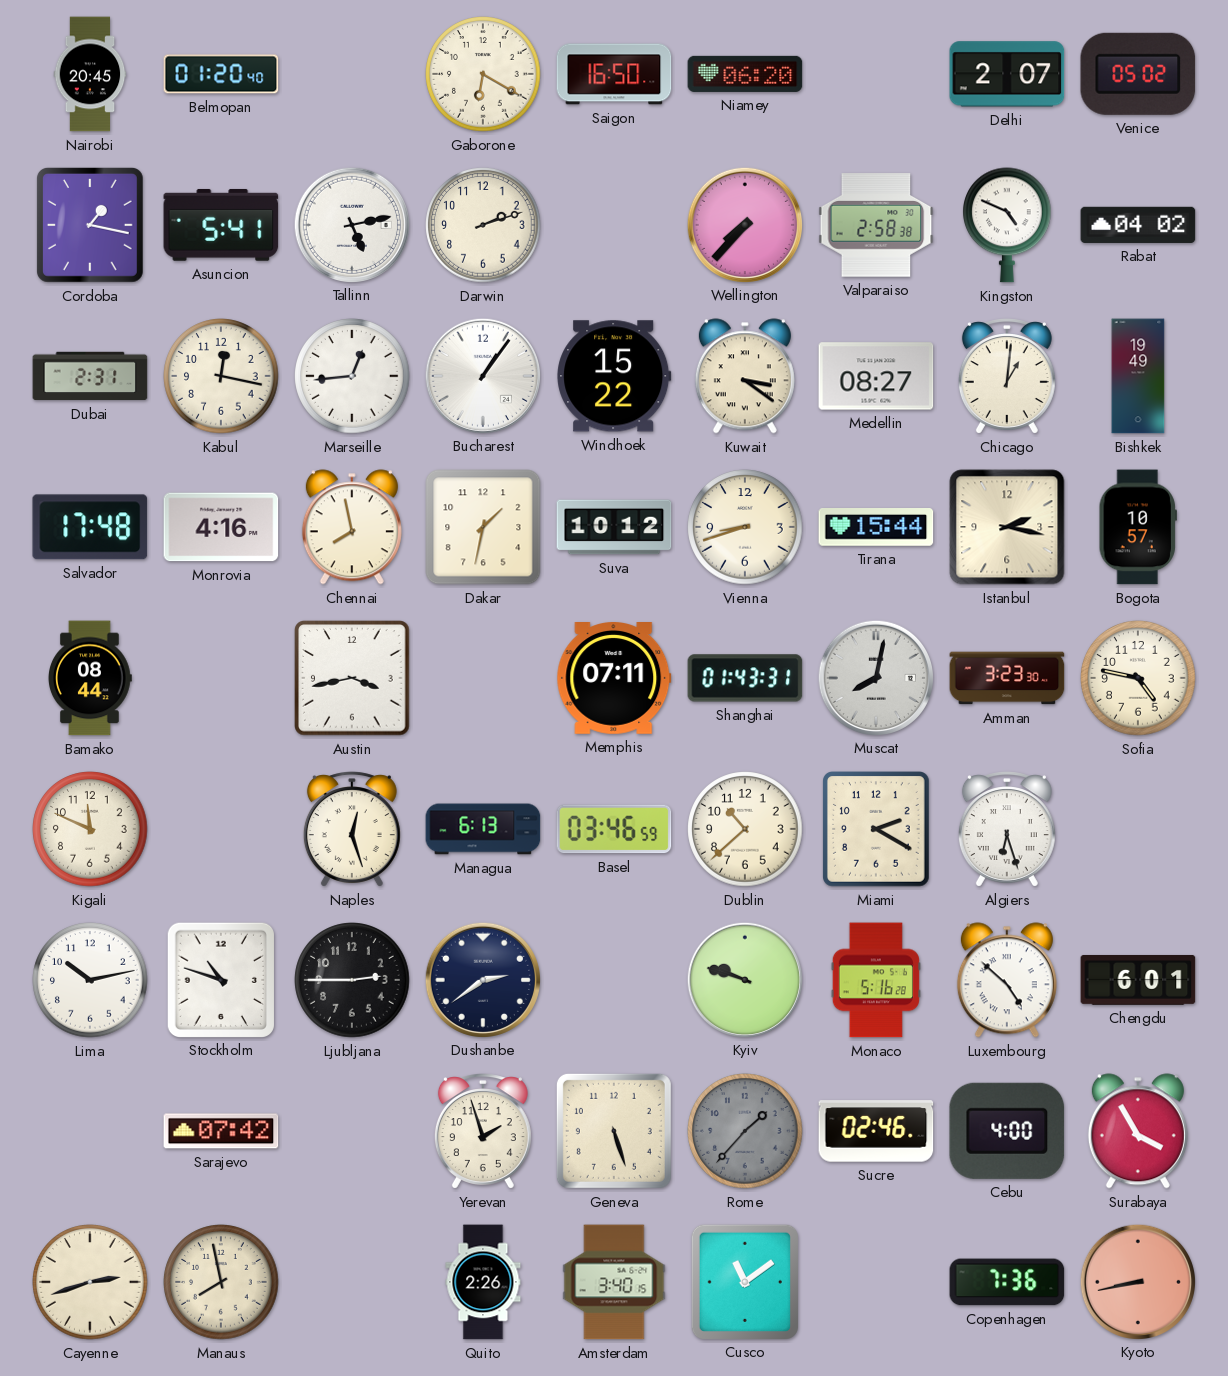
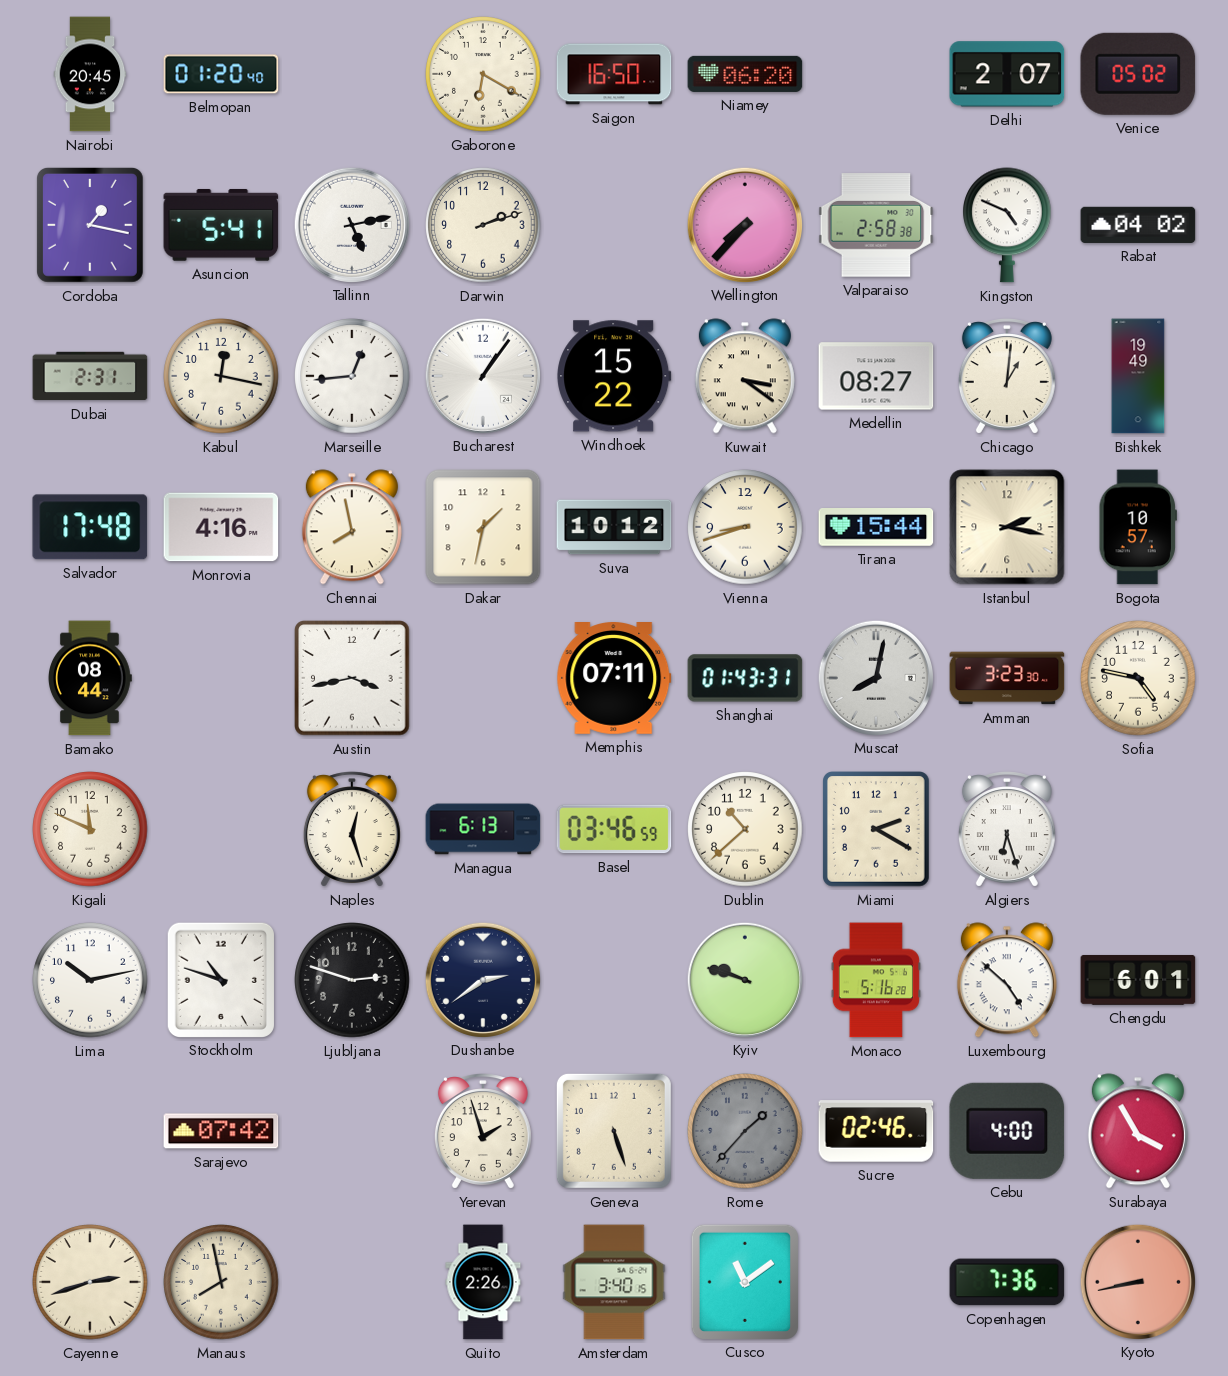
Ljubljana: 2:45 -> 2:48 (352, 980)
